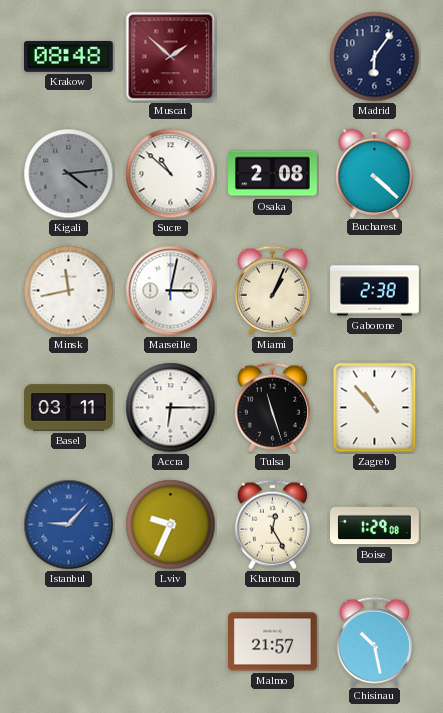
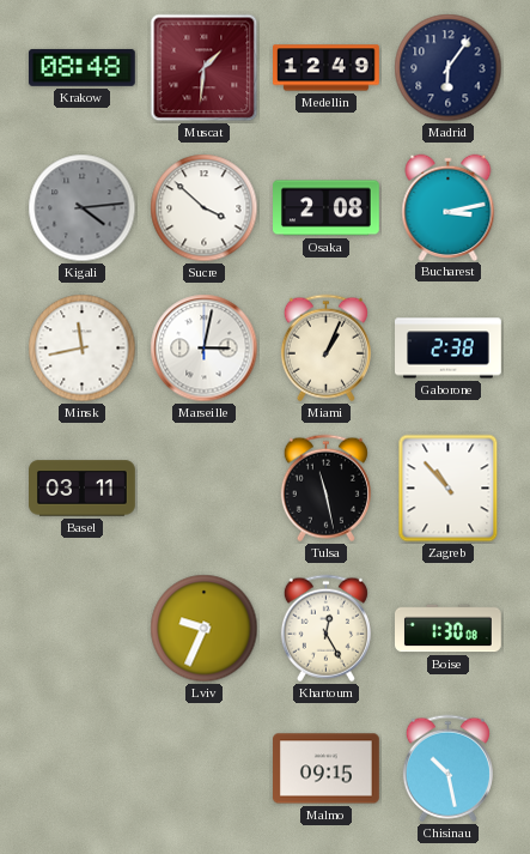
Muscat: 1:52 -> 1:31 (205, 68)
Medellin: none -> 12:49 (327, 68)
Sucre: 10:52 -> 3:52 (205, 208)
Bucharest: 4:22 -> 3:13 (449, 207)
Accra: 6:15 -> none (171, 408)
Tulsa: 11:27 -> 11:28 (325, 489)
Istanbul: 9:07 -> none (69, 525)
Boise: 1:29 -> 1:30 (449, 629)
Malmo: 21:57 -> 09:15 (327, 769)
